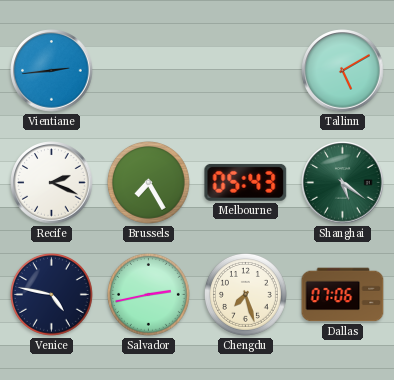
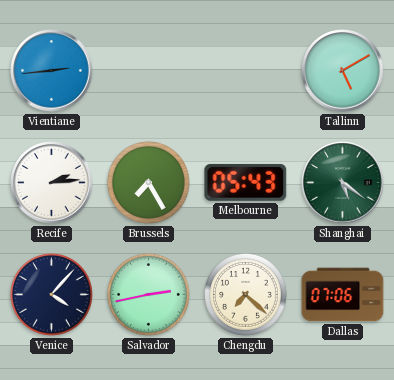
Recife: 2:19 -> 2:14 (52, 183)
Venice: 4:47 -> 4:07 (52, 295)
Chengdu: 7:27 -> 7:22 (246, 295)
